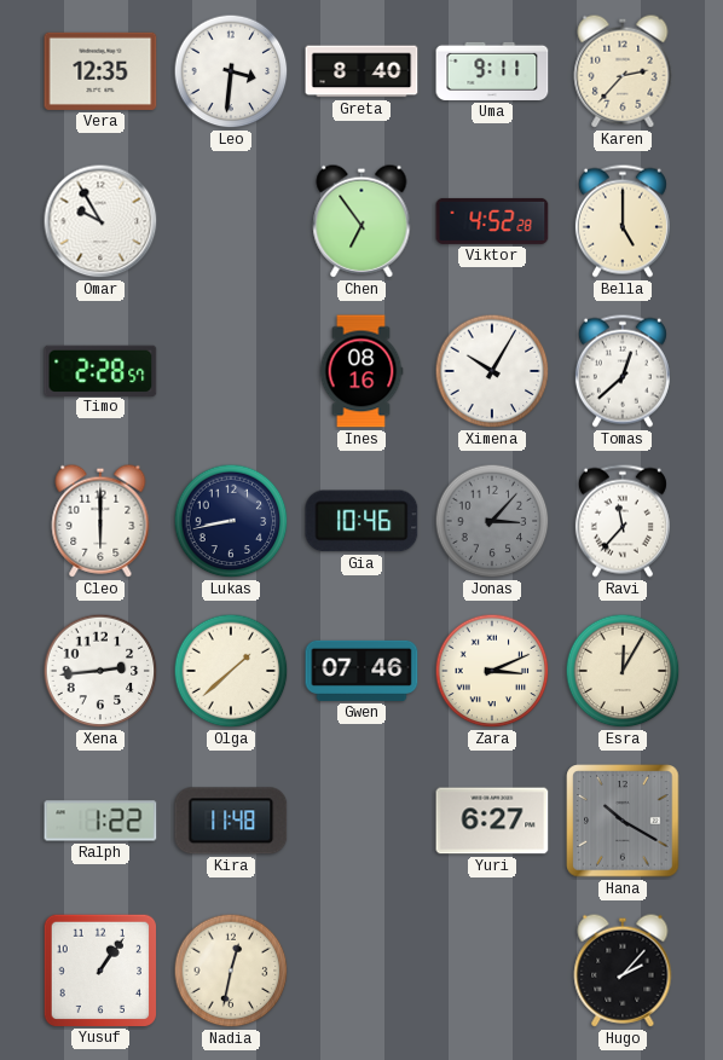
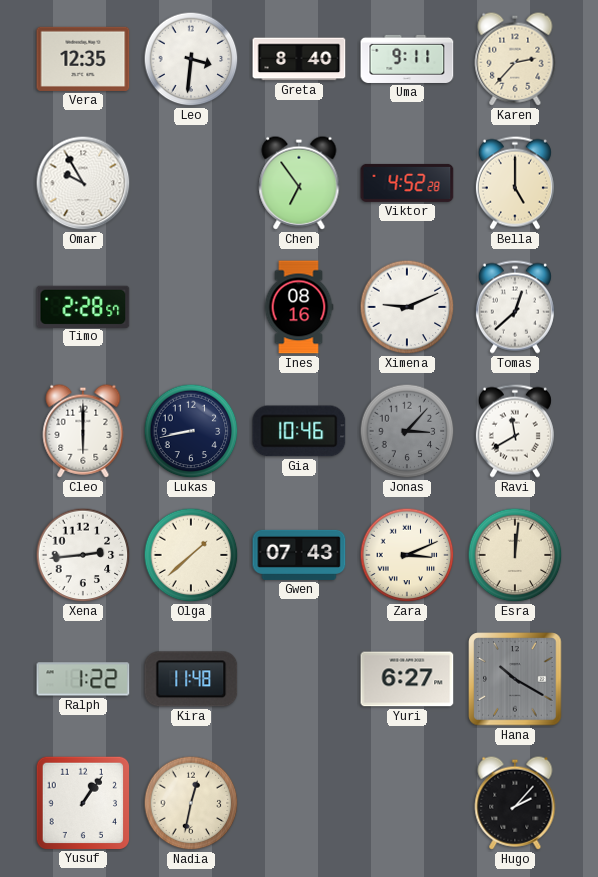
Ximena: 10:05 -> 9:11 (407, 307)
Ravi: 11:37 -> 11:40 (515, 431)
Gwen: 07:46 -> 07:43 (299, 555)
Esra: 12:05 -> 12:01 (515, 555)
